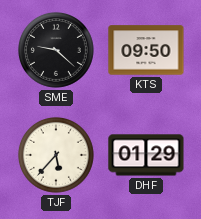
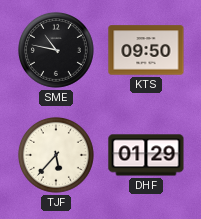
SME: 9:22 -> 10:47 (56, 50)
